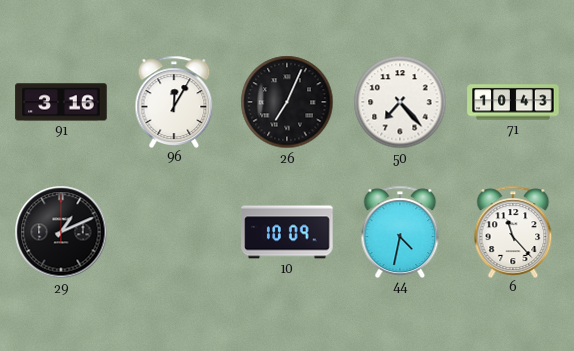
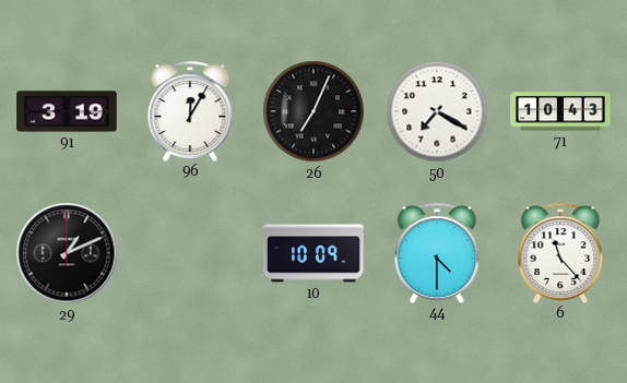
91: 3:16 -> 3:19 (67, 111)
50: 7:23 -> 7:20 (437, 111)
44: 4:32 -> 4:30 (437, 252)
